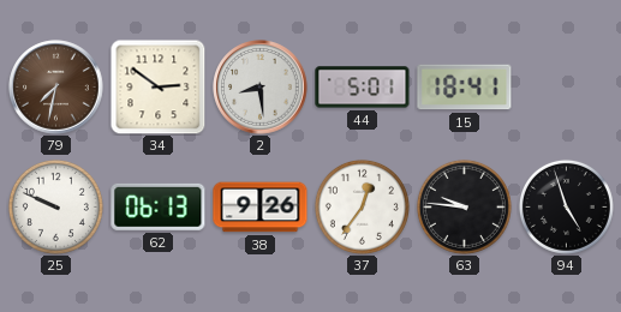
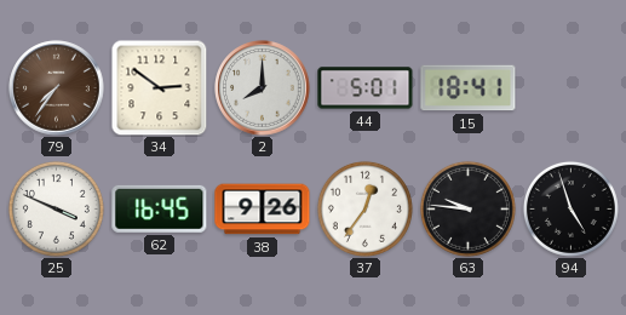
79: 7:32 -> 7:36 (57, 88)
2: 8:29 -> 8:00 (263, 88)
25: 9:49 -> 3:49 (56, 208)
62: 06:13 -> 16:45 (160, 208)
